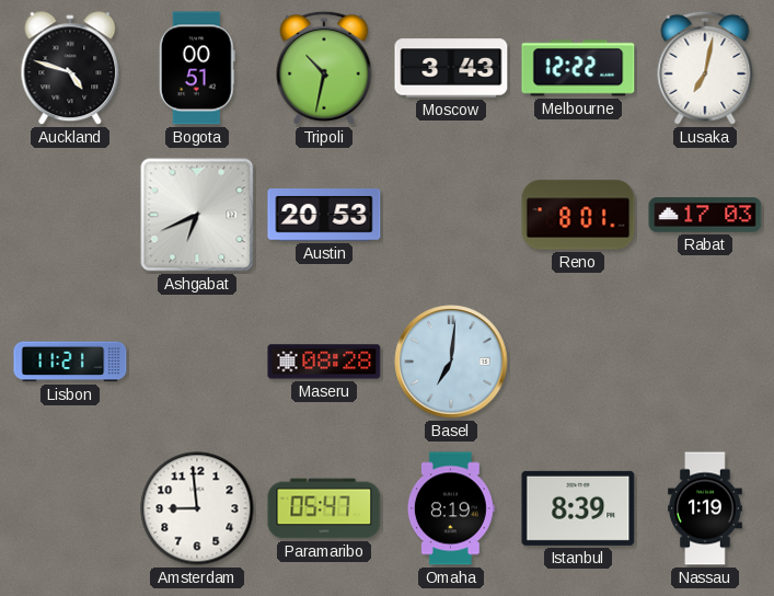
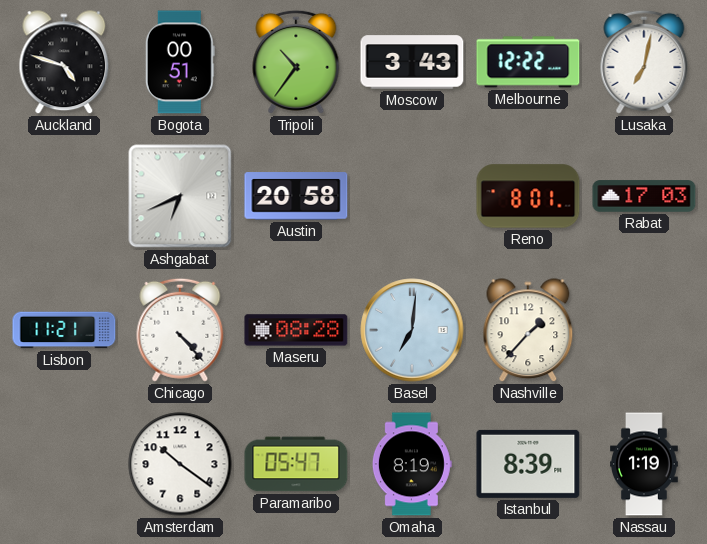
Tripoli: 10:32 -> 10:36 (296, 62)
Austin: 20:53 -> 20:58 (296, 196)
Chicago: none -> 4:23 (180, 330)
Nashville: none -> 1:37 (528, 331)
Amsterdam: 8:59 -> 10:21 (180, 464)
